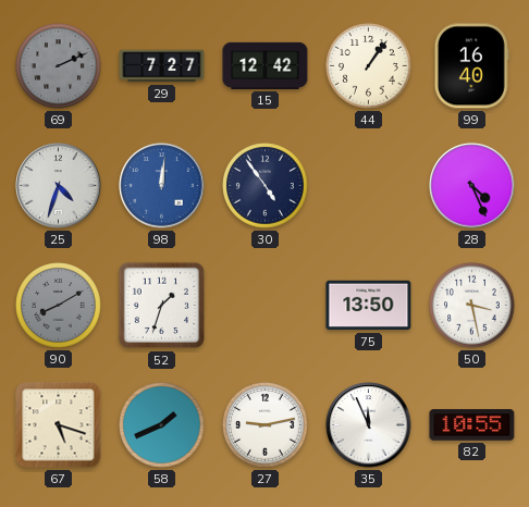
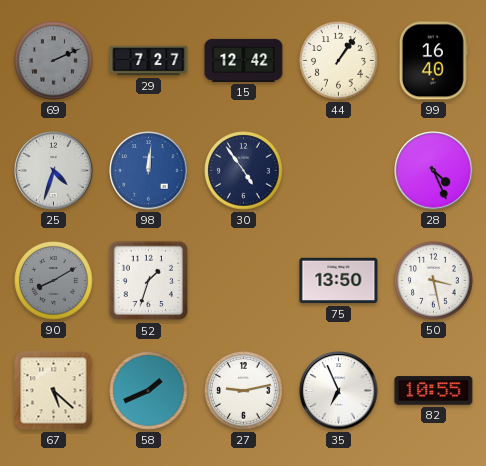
67: 5:18 -> 5:22 (54, 391)
35: 11:56 -> 6:56 (339, 391)
